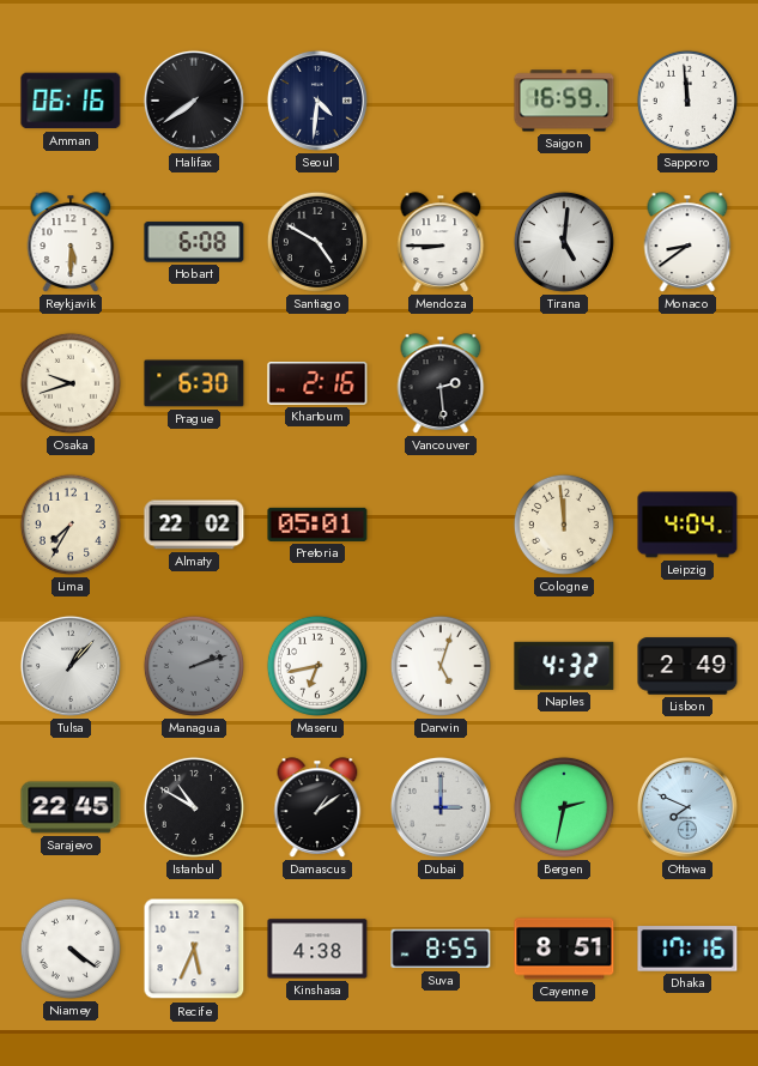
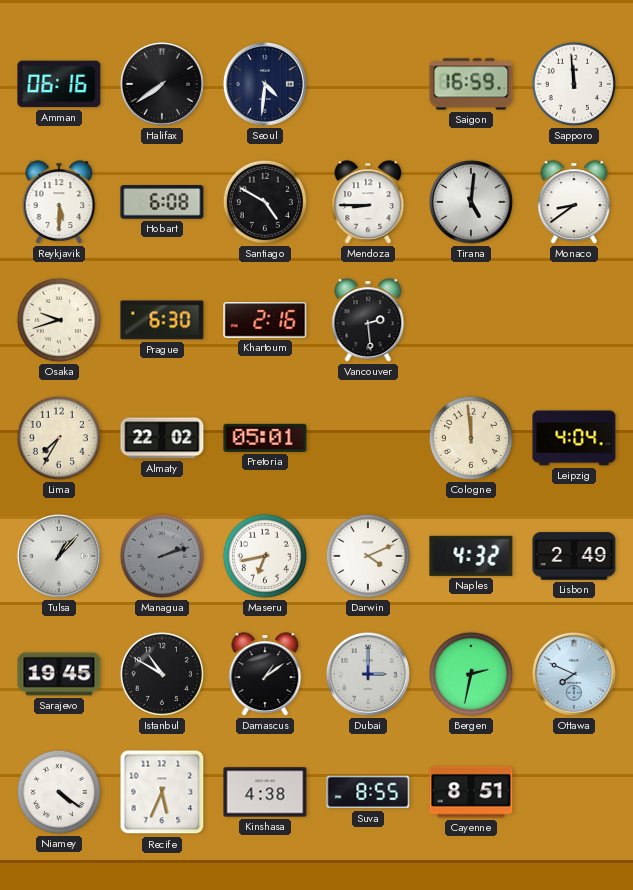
Darwin: 5:03 -> 4:11 (368, 556)
Sarajevo: 22:45 -> 19:45 (59, 674)
Dhaka: 17:16 -> none (687, 949)
